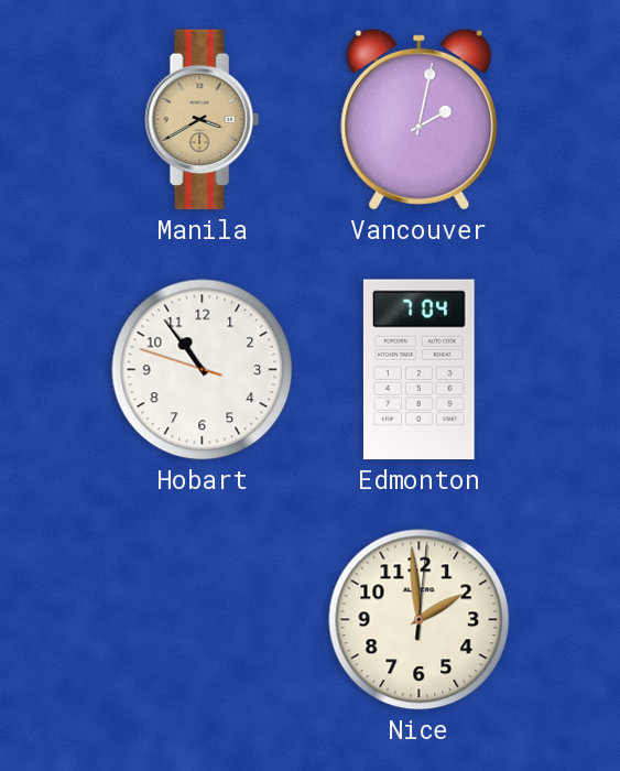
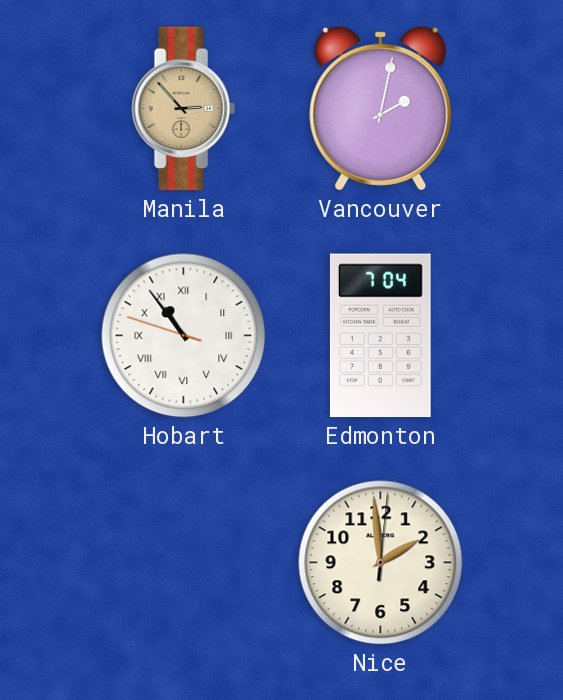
Manila: 3:40 -> 2:53 (183, 109)
Hobart numerals: Arabic -> Roman (184, 336)
